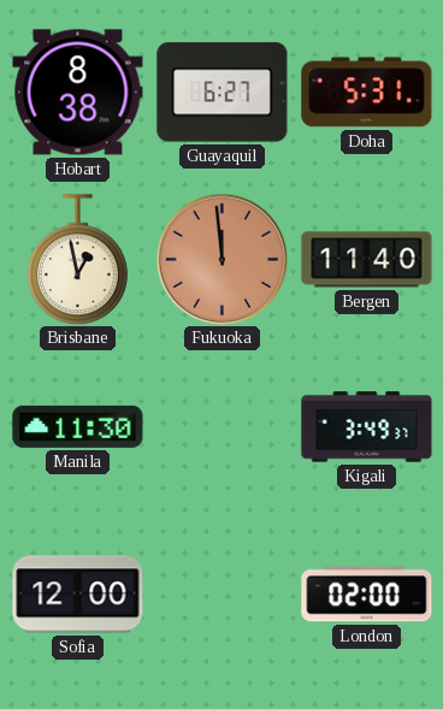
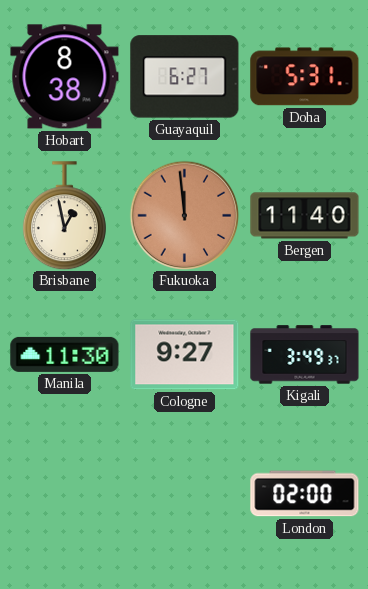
Cologne: none -> 9:27 (185, 355)
Sofia: 12:00 -> none (78, 595)
